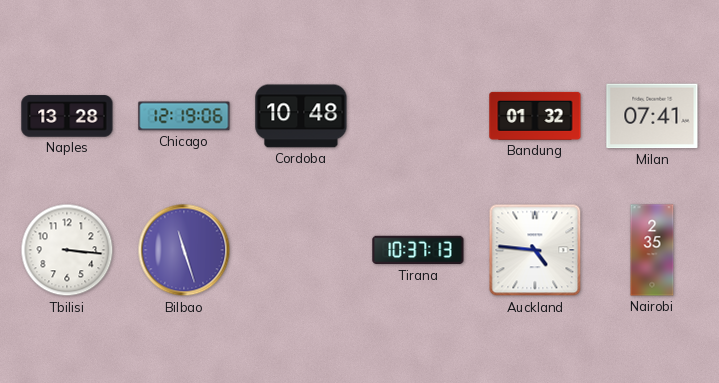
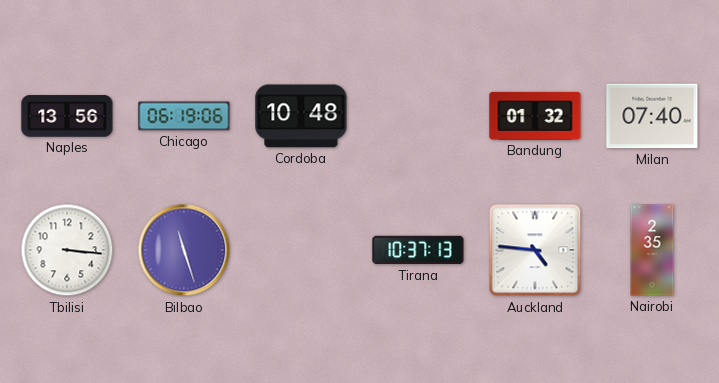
Naples: 13:28 -> 13:56 (67, 116)
Chicago: 12:19 -> 06:19 (184, 116)
Milan: 07:41 -> 07:40 (652, 116)
